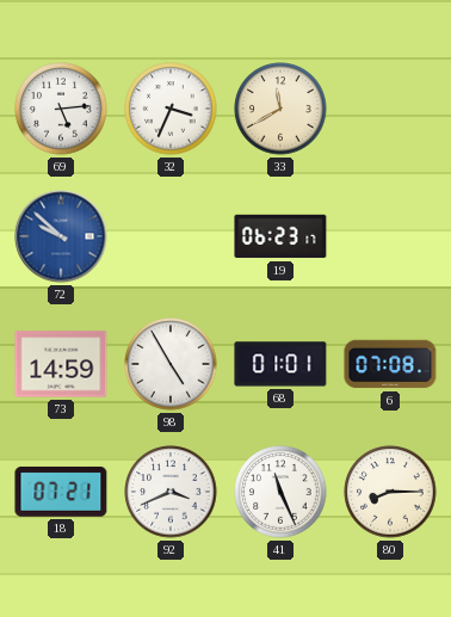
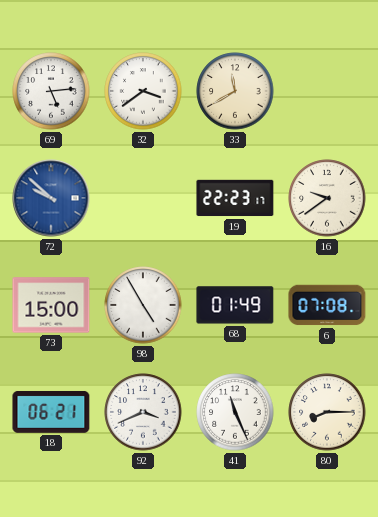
32: 3:34 -> 3:39 (143, 91)
19: 06:23 -> 22:23 (235, 198)
16: none -> 9:39 (327, 198)
73: 14:59 -> 15:00 (51, 305)
68: 01:01 -> 01:49 (235, 305)
18: 07:21 -> 06:21 (51, 412)
